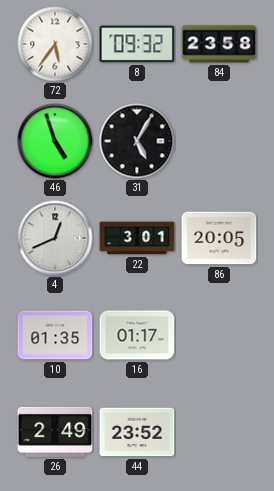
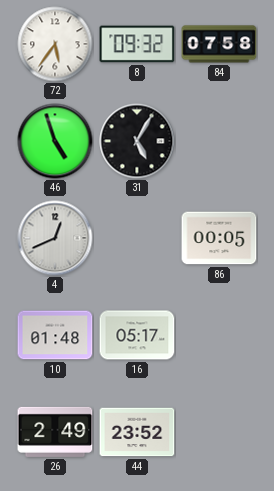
84: 23:58 -> 07:58 (219, 44)
22: 3:01 -> none (137, 238)
86: 20:05 -> 00:05 (219, 238)
10: 01:35 -> 01:48 (55, 335)
16: 01:17 -> 05:17 (137, 335)
